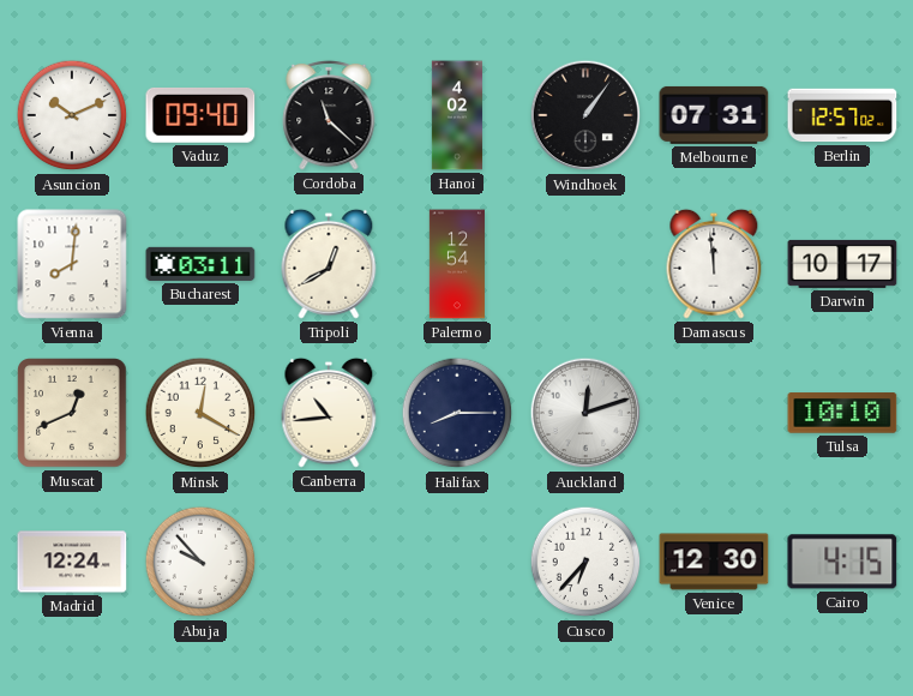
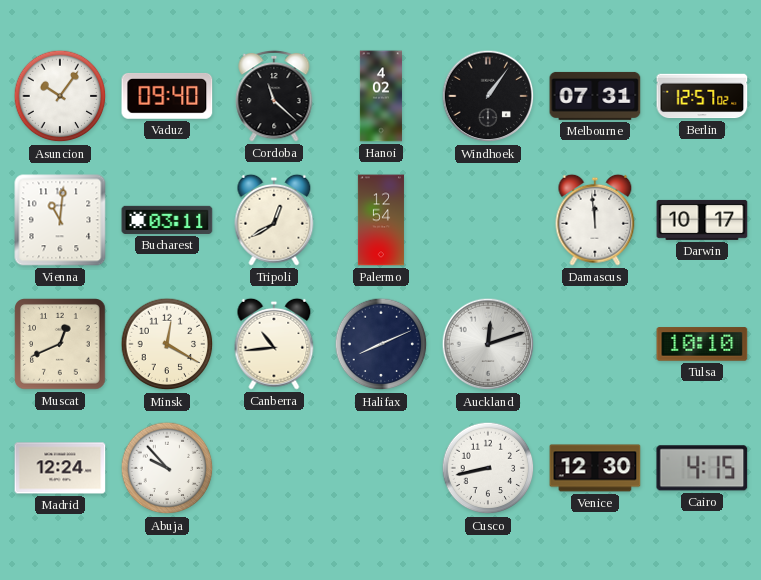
Asuncion: 10:11 -> 10:06 (60, 96)
Vienna: 8:01 -> 11:01 (60, 220)
Halifax: 8:15 -> 8:11 (381, 344)
Cusco: 6:37 -> 8:43 (488, 468)
